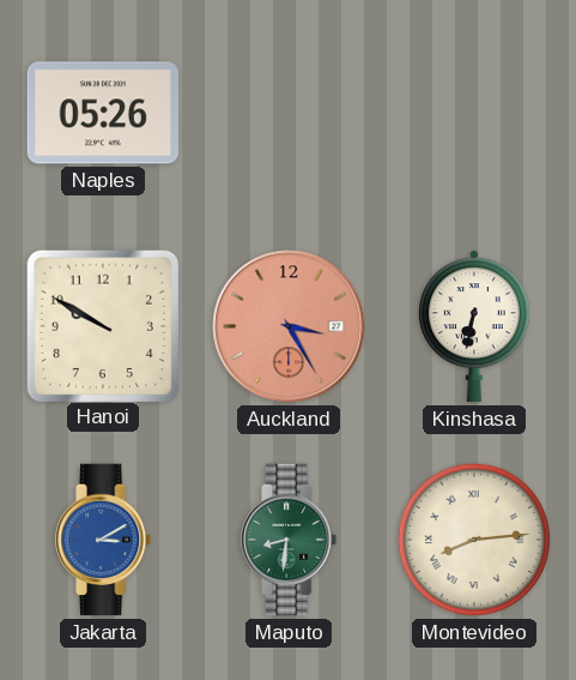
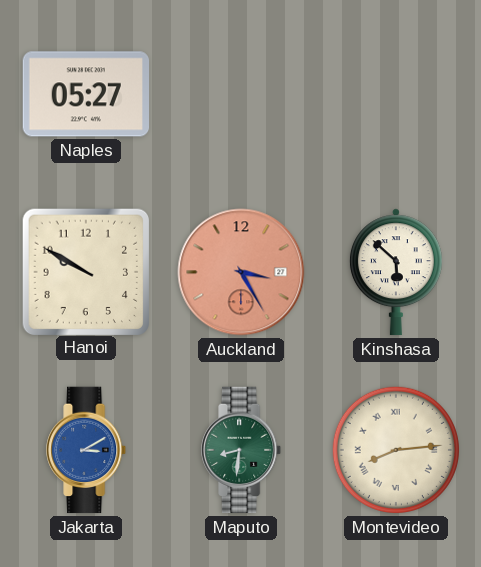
Naples: 05:26 -> 05:27 (86, 94)
Kinshasa: 6:32 -> 5:52 (396, 272)
